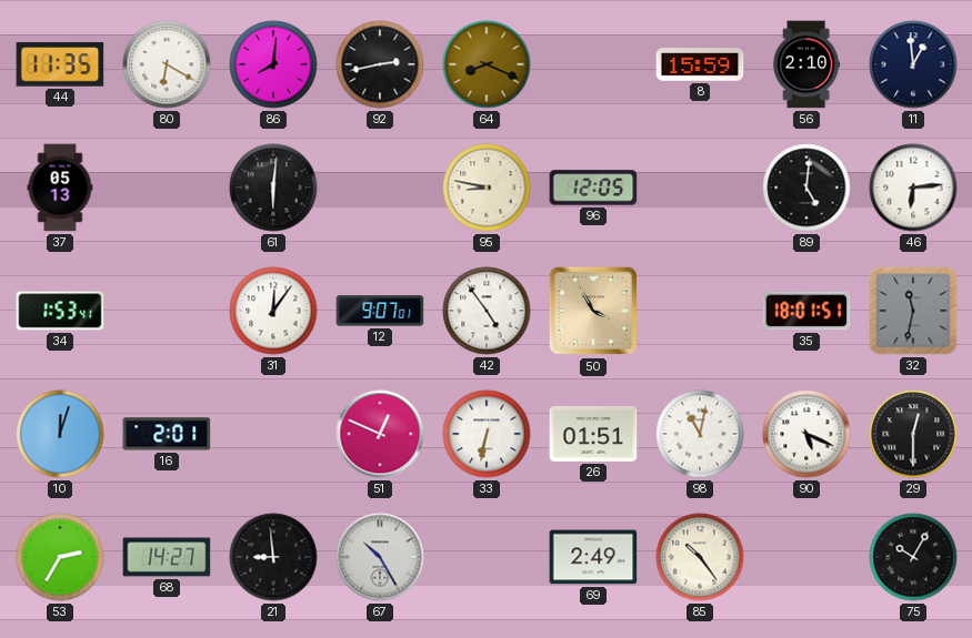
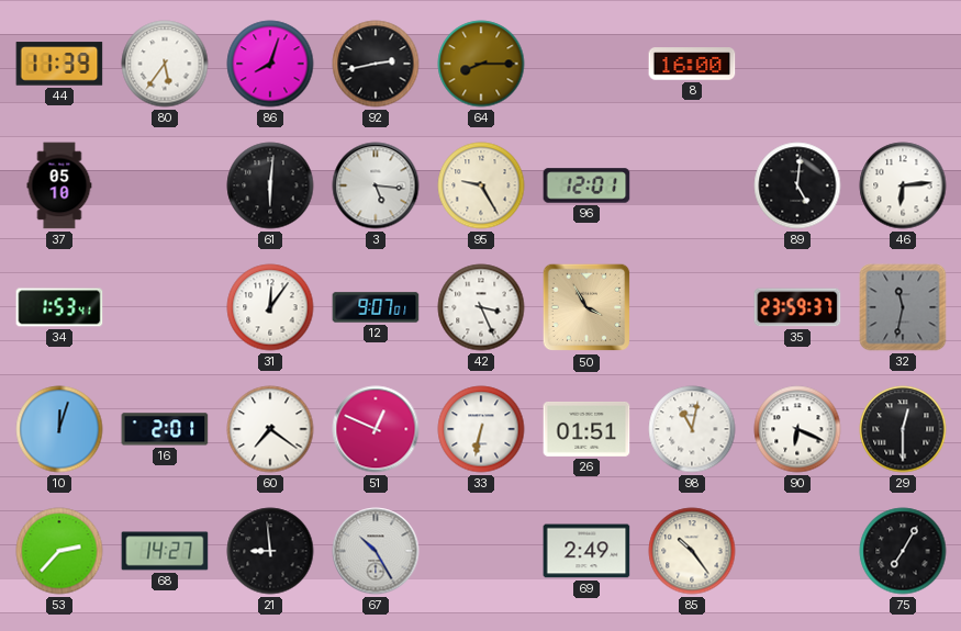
44: 11:35 -> 11:39 (59, 64)
80: 6:20 -> 5:36 (165, 64)
86: 8:01 -> 8:03 (270, 64)
64: 8:19 -> 8:15 (481, 64)
8: 15:59 -> 16:00 (692, 64)
56: 2:10 -> none (806, 64)
11: 12:59 -> none (913, 64)
37: 05:13 -> 05:10 (59, 185)
3: none -> 5:16 (376, 185)
95: 8:47 -> 9:25 (481, 185)
96: 12:05 -> 12:01 (586, 185)
42: 4:54 -> 3:26 (481, 307)
35: 18:01 -> 23:59 (797, 307)
60: none -> 7:21 (270, 429)
90: 5:19 -> 6:19 (797, 429)
53: 2:35 -> 2:37 (59, 551)
75: 10:05 -> 7:05 (903, 551)
